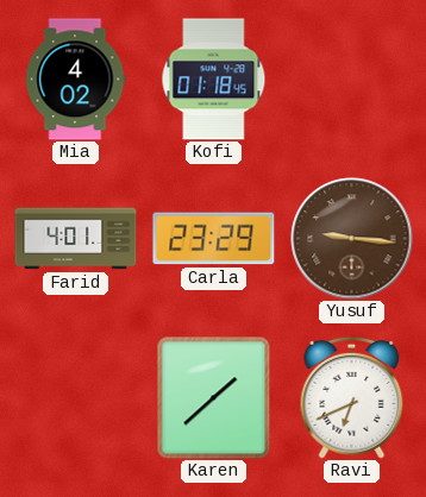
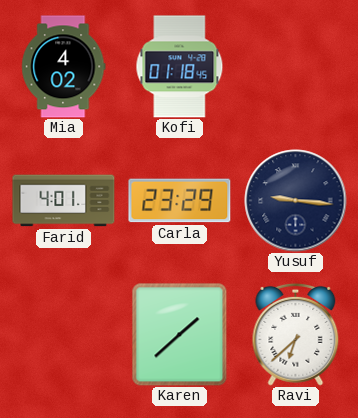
Yusuf dial: brown -> navy (296, 201)
Ravi: 6:41 -> 6:38 (296, 334)
